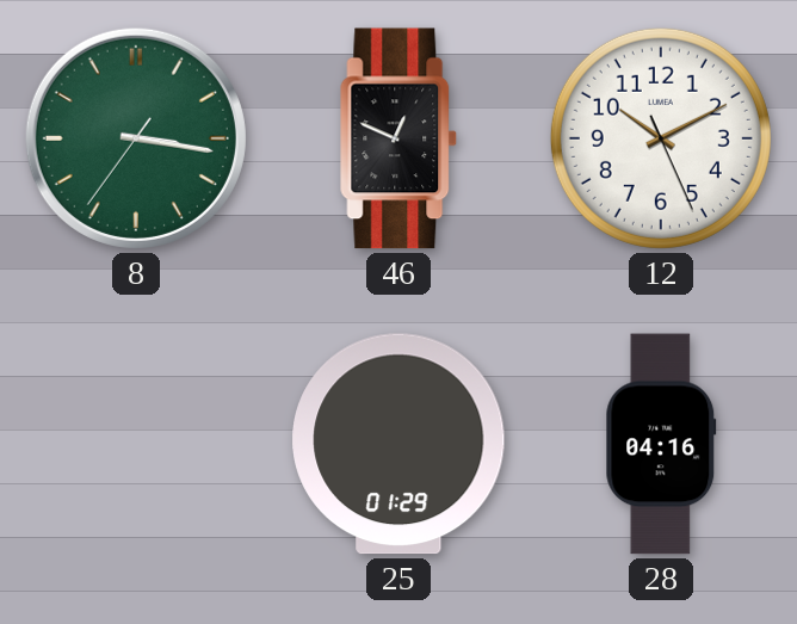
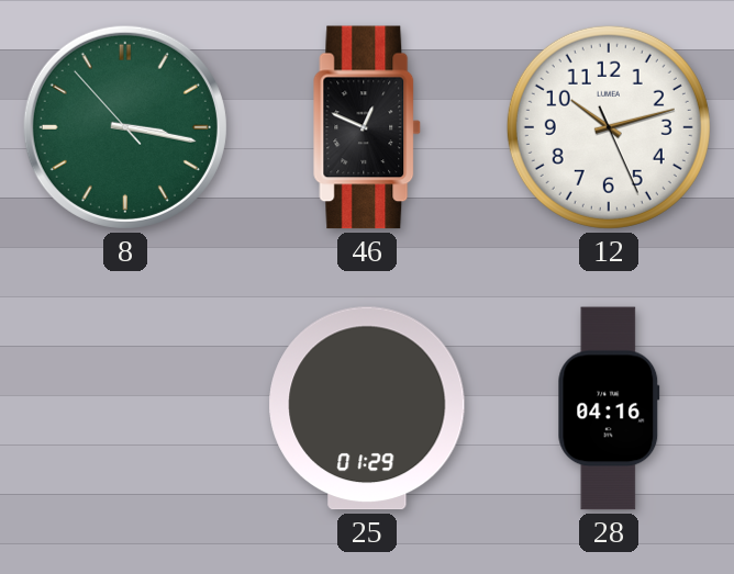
8: 3:16:36 -> 3:16:53 (125, 127)
12: 10:10 -> 10:12 (609, 127)
